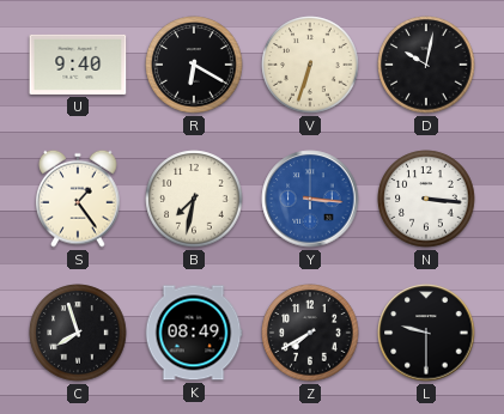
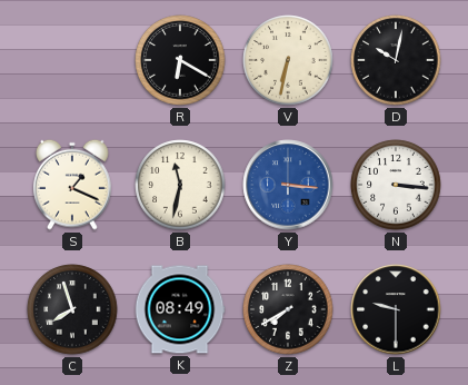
U: 9:40 -> none (78, 65)
V: 6:33 -> 6:32 (288, 60)
S: 1:24 -> 1:19 (72, 185)
B: 7:32 -> 11:32 (180, 185)
